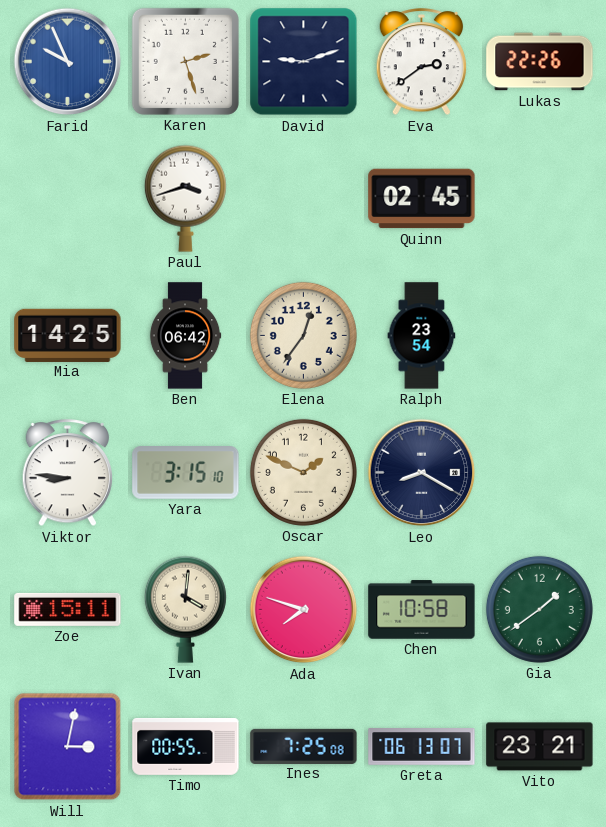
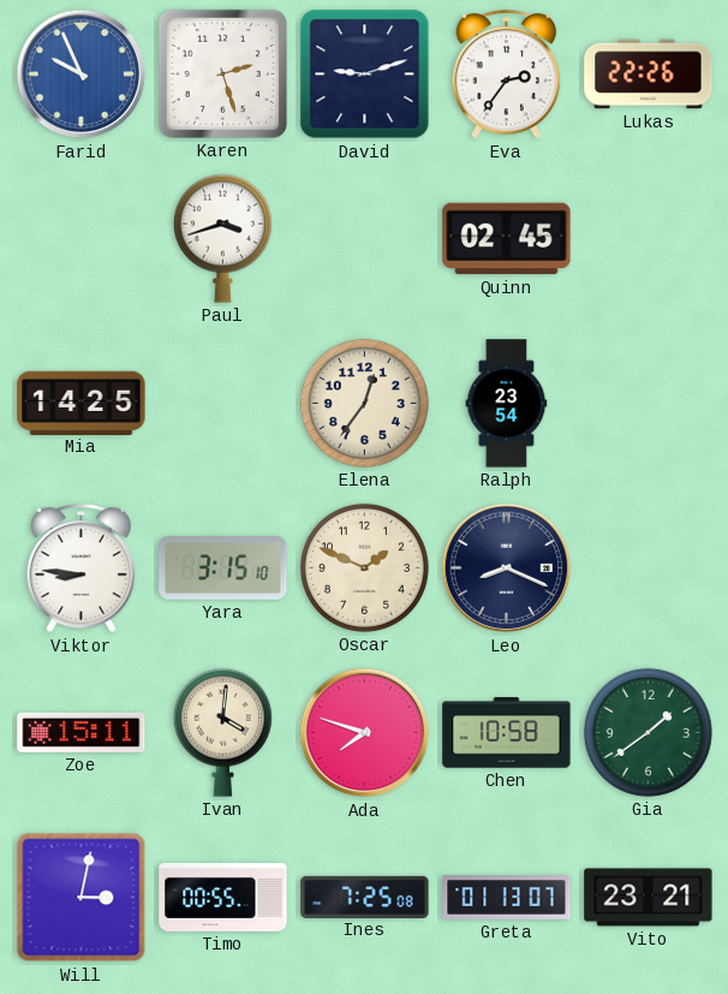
Eva: 2:39 -> 2:36 (507, 75)
Ben: 06:42 -> none (185, 336)
Leo: 8:20 -> 8:19 (507, 569)
Greta: 06:13 -> 01:13 (507, 898)
